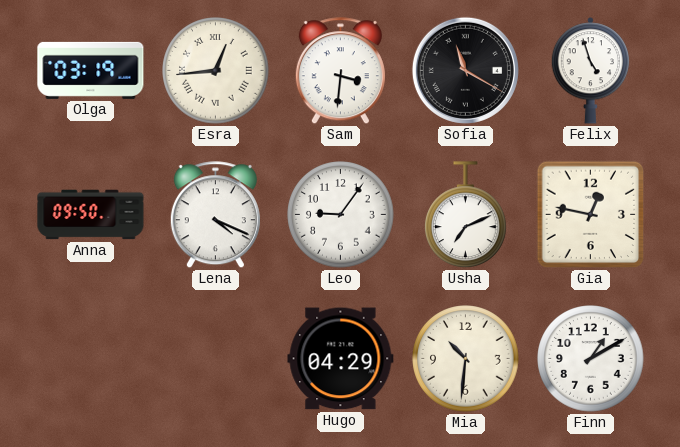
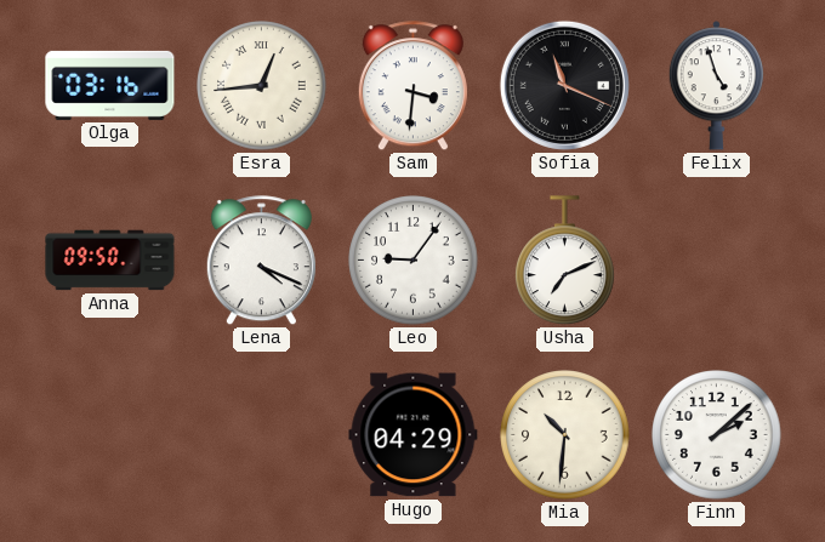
Olga: 03:19 -> 03:16 (110, 85)
Sofia: 11:20 -> 11:19 (564, 85)
Gia: 12:47 -> none (591, 215)
Finn: 1:10 -> 2:08 (717, 435)
